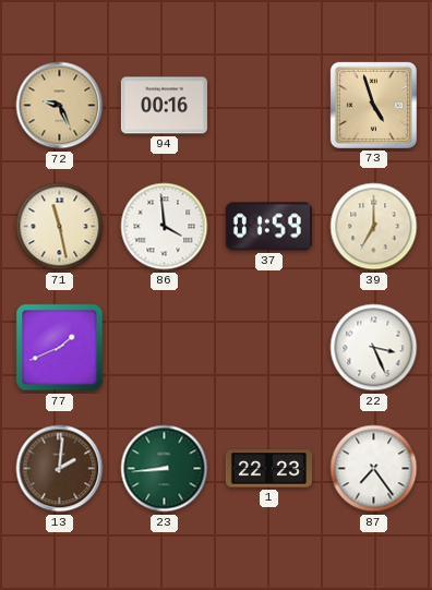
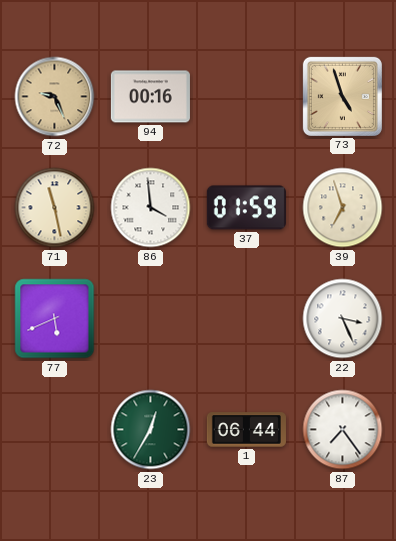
39: 7:00 -> 6:57 (343, 208)
77: 1:41 -> 5:41 (55, 319)
13: 2:01 -> none (60, 469)
23: 8:44 -> 12:35 (151, 430)
1: 22:23 -> 06:44 (246, 430)
